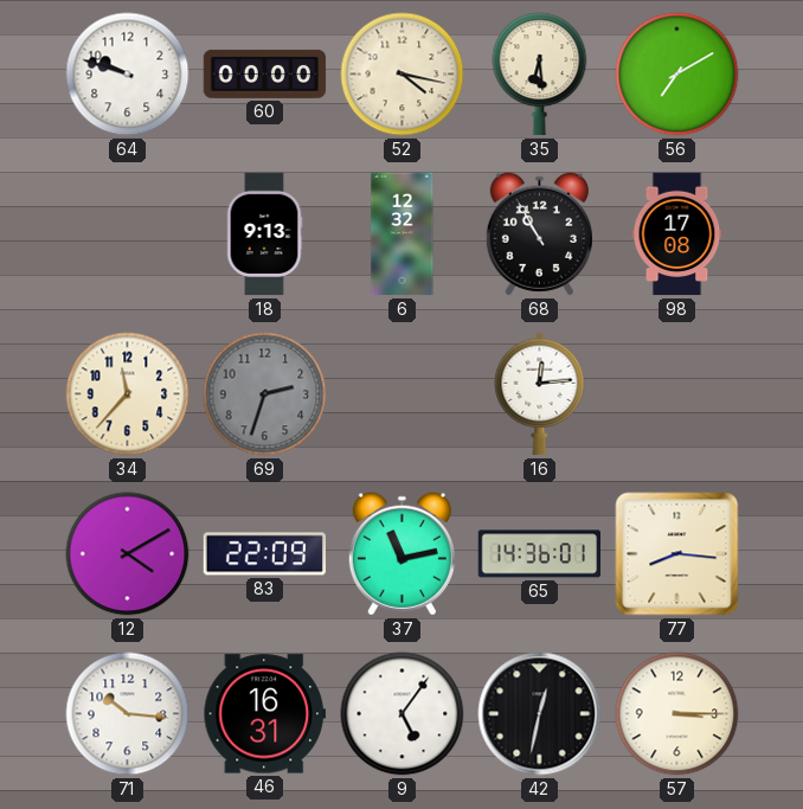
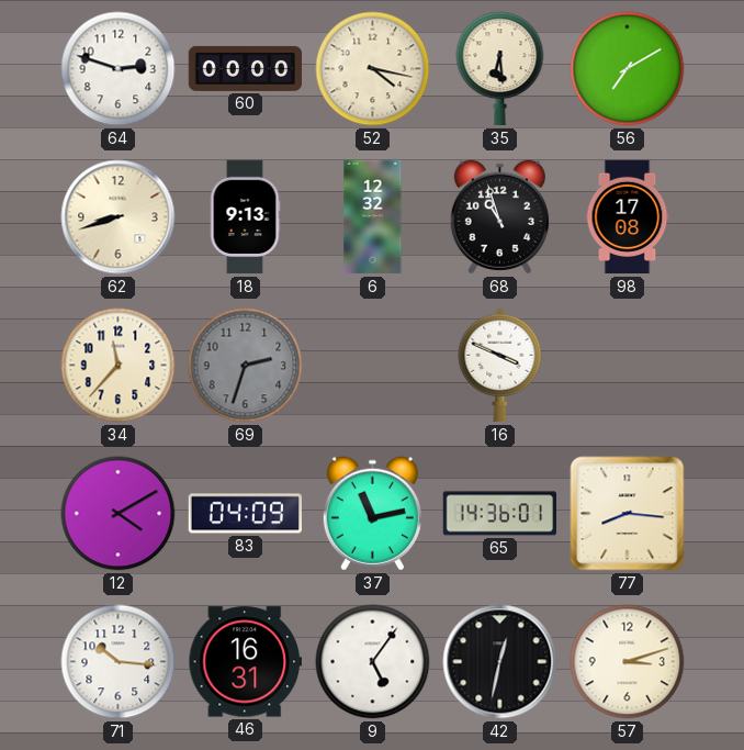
64: 9:48 -> 2:48 (119, 69)
62: none -> 8:42 (119, 217)
68: 10:55 -> 10:57 (499, 217)
16: 12:14 -> 3:49 (500, 366)
83: 22:09 -> 04:09 (246, 514)
57: 3:15 -> 3:12 (628, 662)
